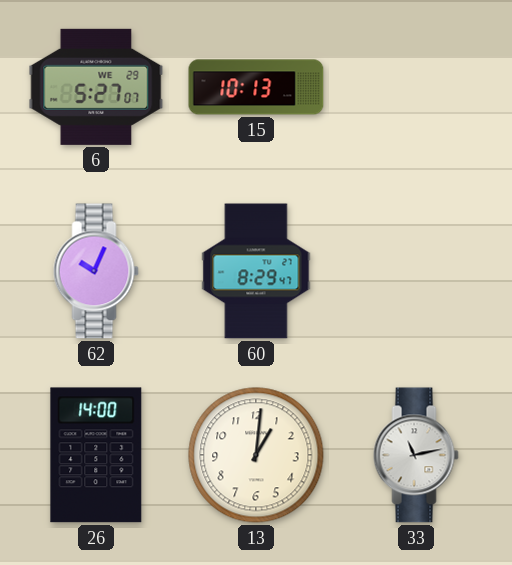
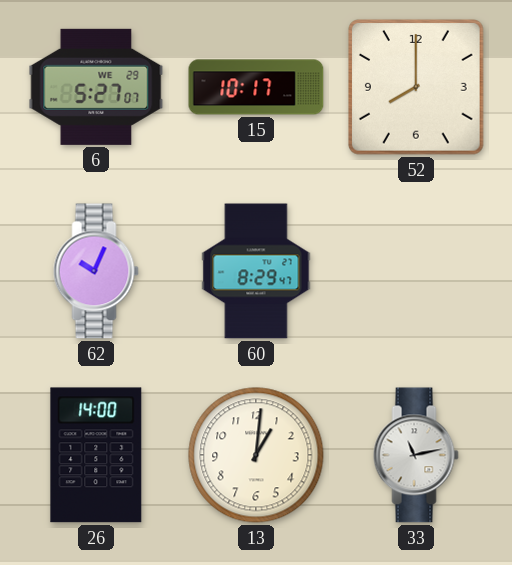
15: 10:13 -> 10:17 (256, 87)
52: none -> 8:00 (417, 88)
